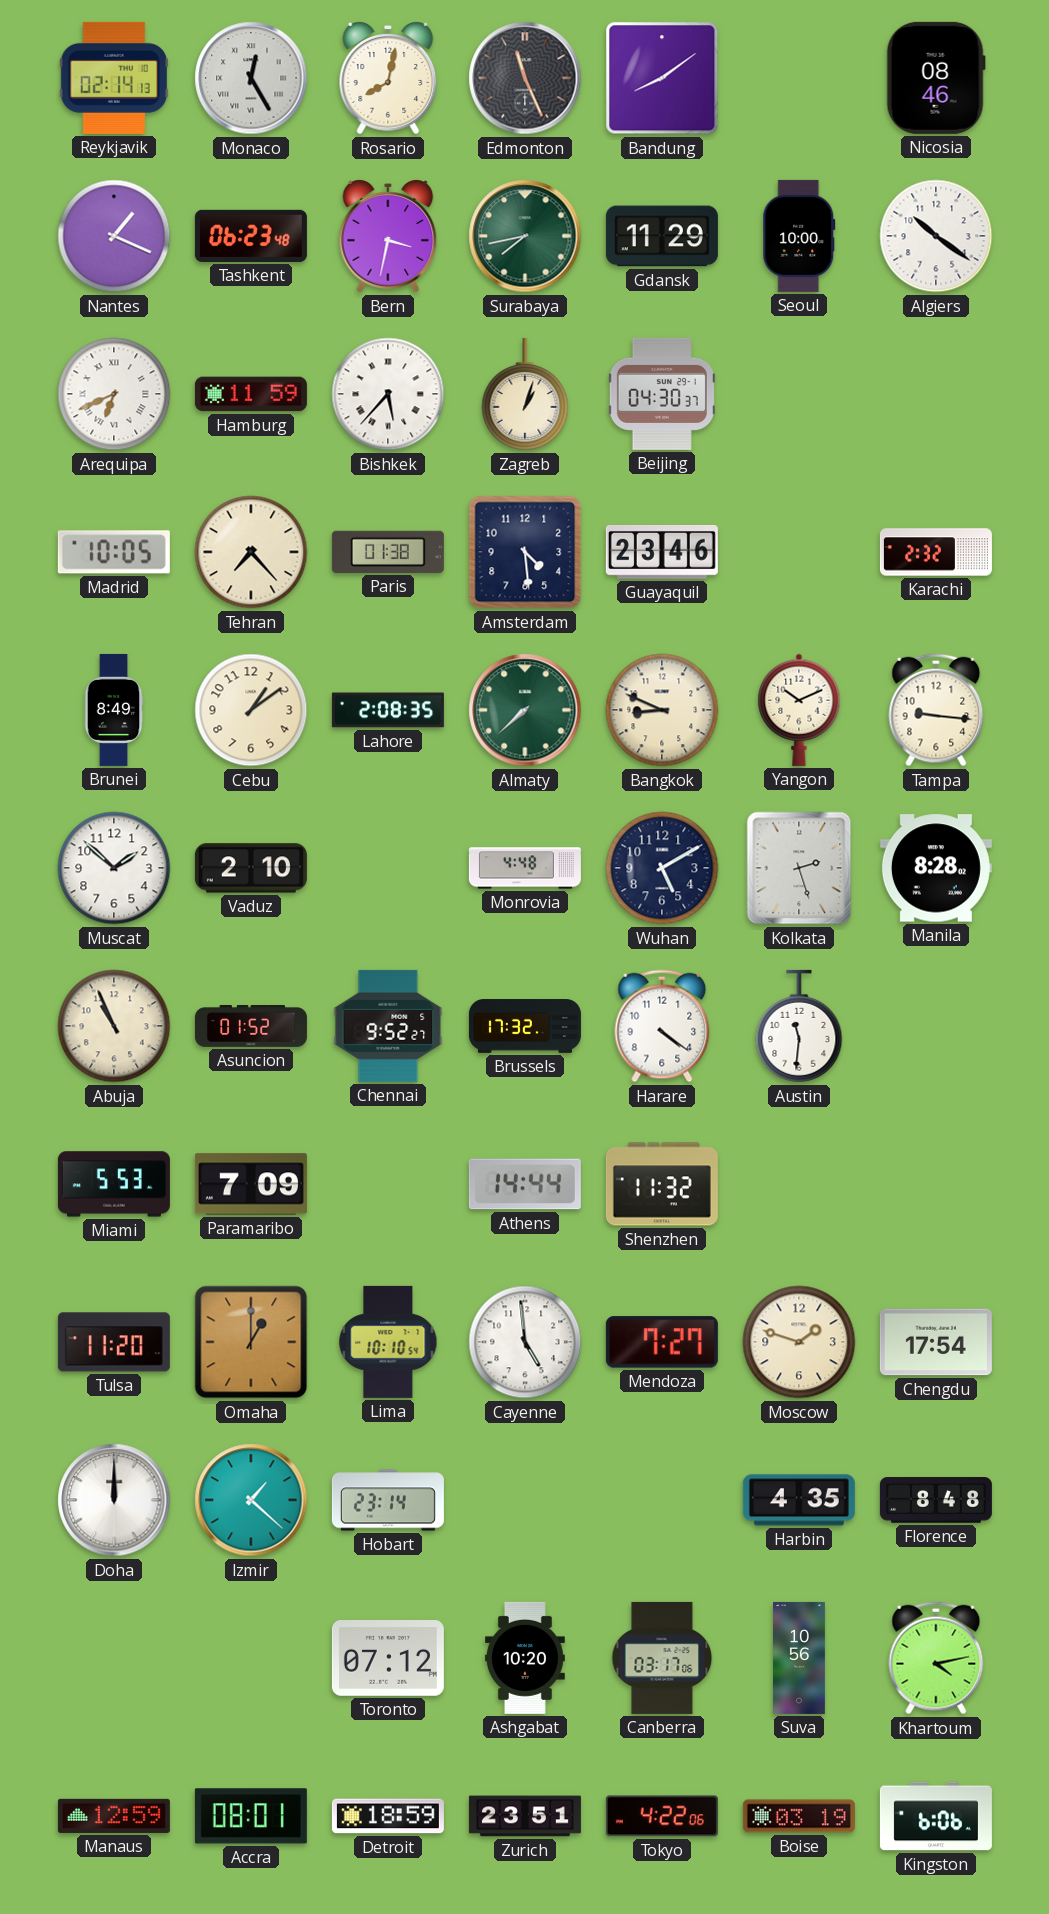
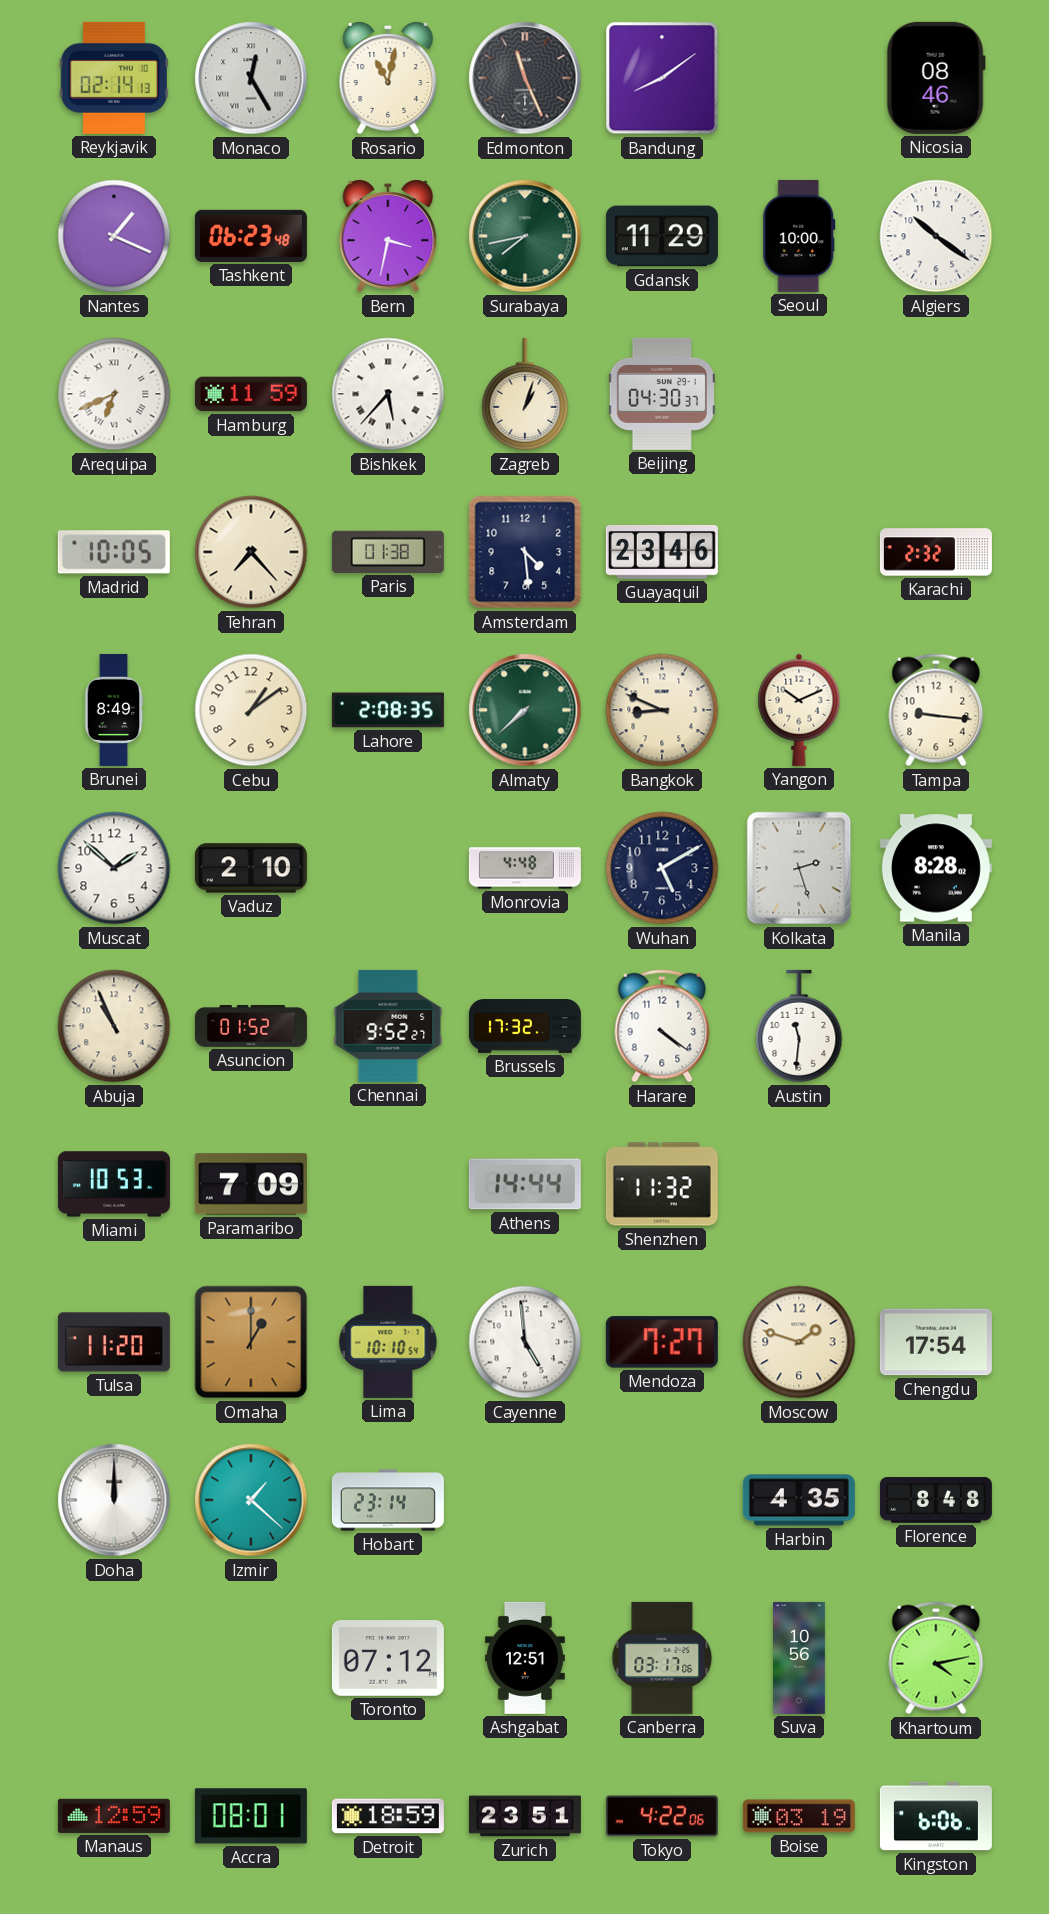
Rosario: 8:02 -> 11:02 (388, 78)
Miami: 5:53 -> 10:53 (114, 1184)
Ashgabat: 10:20 -> 12:51 (525, 1658)
